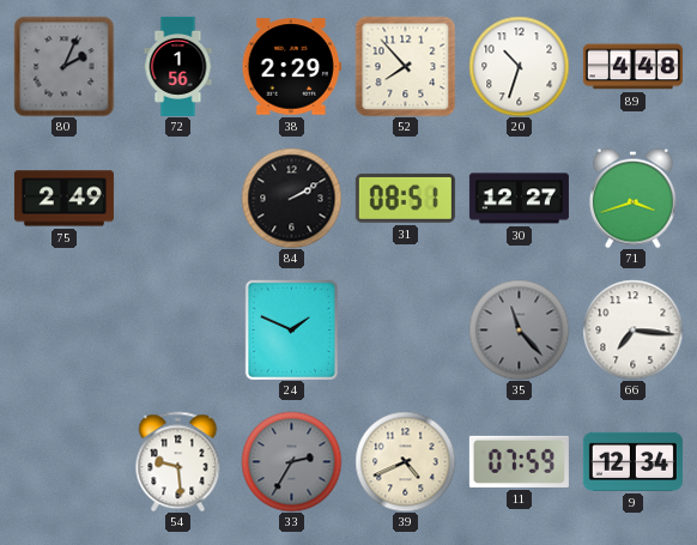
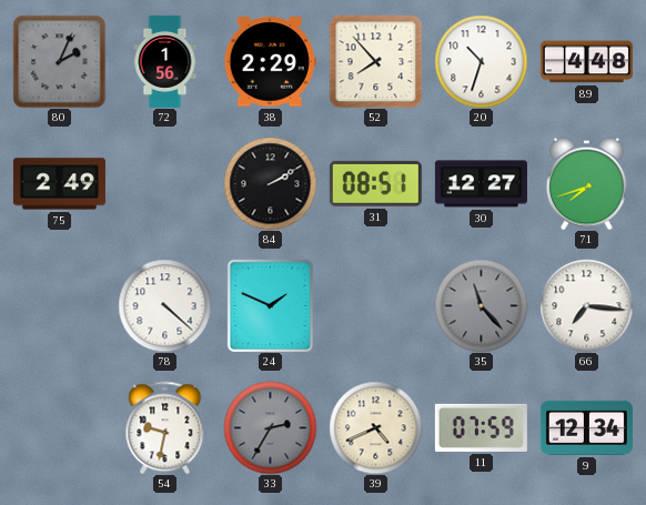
71: 3:42 -> 7:42 (586, 183)
78: none -> 4:22 (164, 305)
54: 9:29 -> 9:32 (165, 427)
